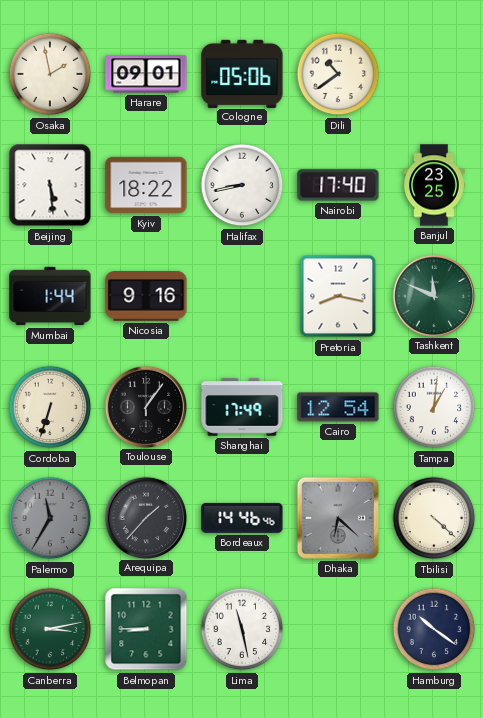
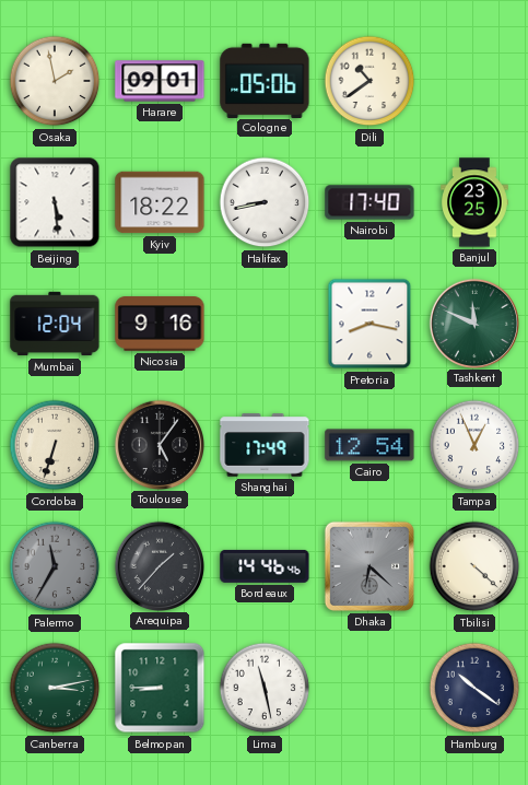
Mumbai: 1:44 -> 12:04 (55, 324)
Toulouse: 1:06 -> 5:06 (159, 444)
Tampa: 1:01 -> 12:56 (474, 445)
